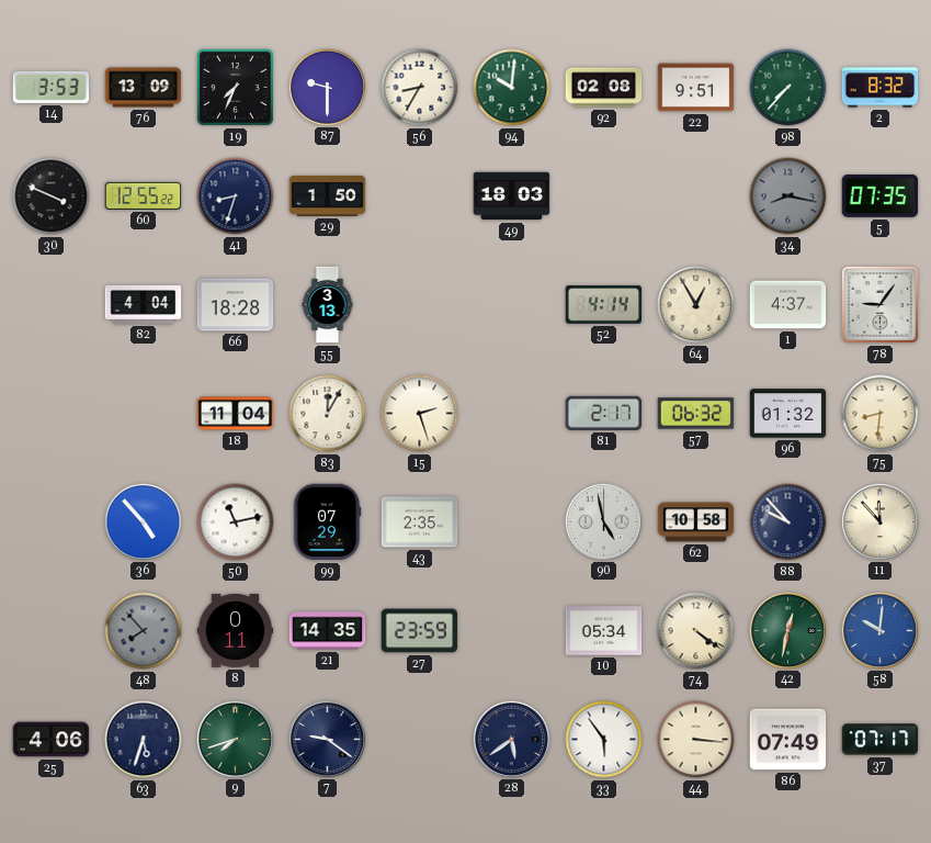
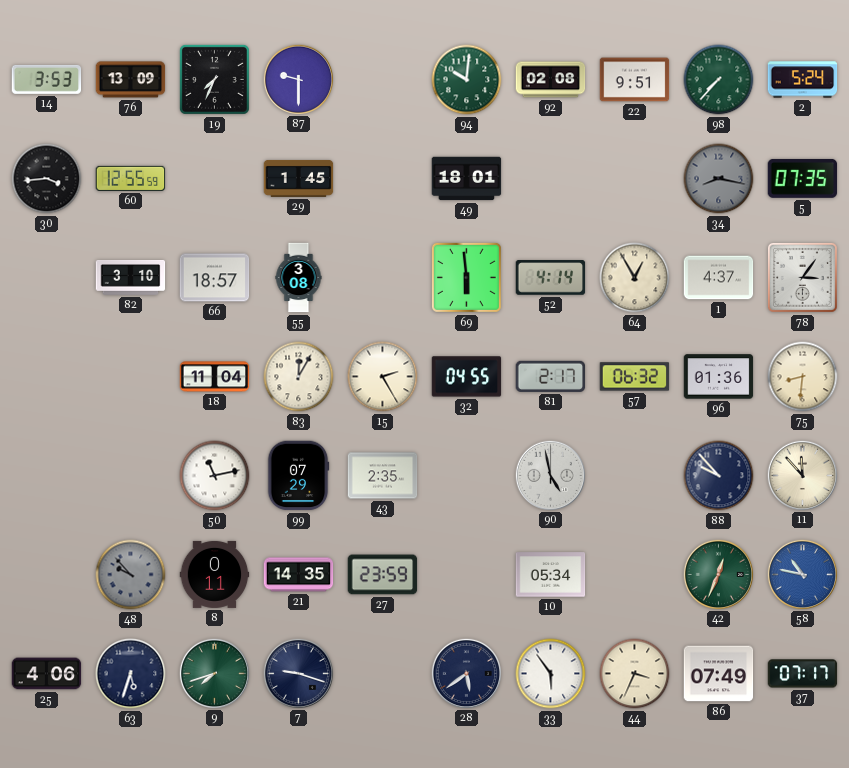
56: 8:35 -> none (420, 88)
2: 8:32 -> 5:24 (803, 80)
30: 3:49 -> 3:44 (47, 179)
60: 12:55:22 -> 12:55:59 (131, 178)
41: 8:33 -> none (236, 196)
29: 1:50 -> 1:45 (299, 178)
49: 18:03 -> 18:01 (467, 179)
82: 4:04 -> 3:10 (131, 277)
66: 18:28 -> 18:57 (215, 278)
55: 3:13 -> 3:08 (299, 278)
69: none -> 5:59 (466, 277)
78: 9:06 -> 3:06 (802, 277)
15: 2:27 -> 2:25 (383, 377)
32: none -> 04:55 (467, 377)
96: 01:32 -> 01:36 (719, 377)
36: 4:53 -> none (143, 521)
62: 10:58 -> none (696, 522)
48: 7:53 -> 9:53 (131, 575)
74: 4:21 -> none (696, 631)
42: 12:32 -> 12:34 (718, 574)
58: 10:01 -> 10:47 (802, 574)
7: 9:21 -> 9:18 (298, 673)
44: 3:16 -> 3:34 (635, 674)
